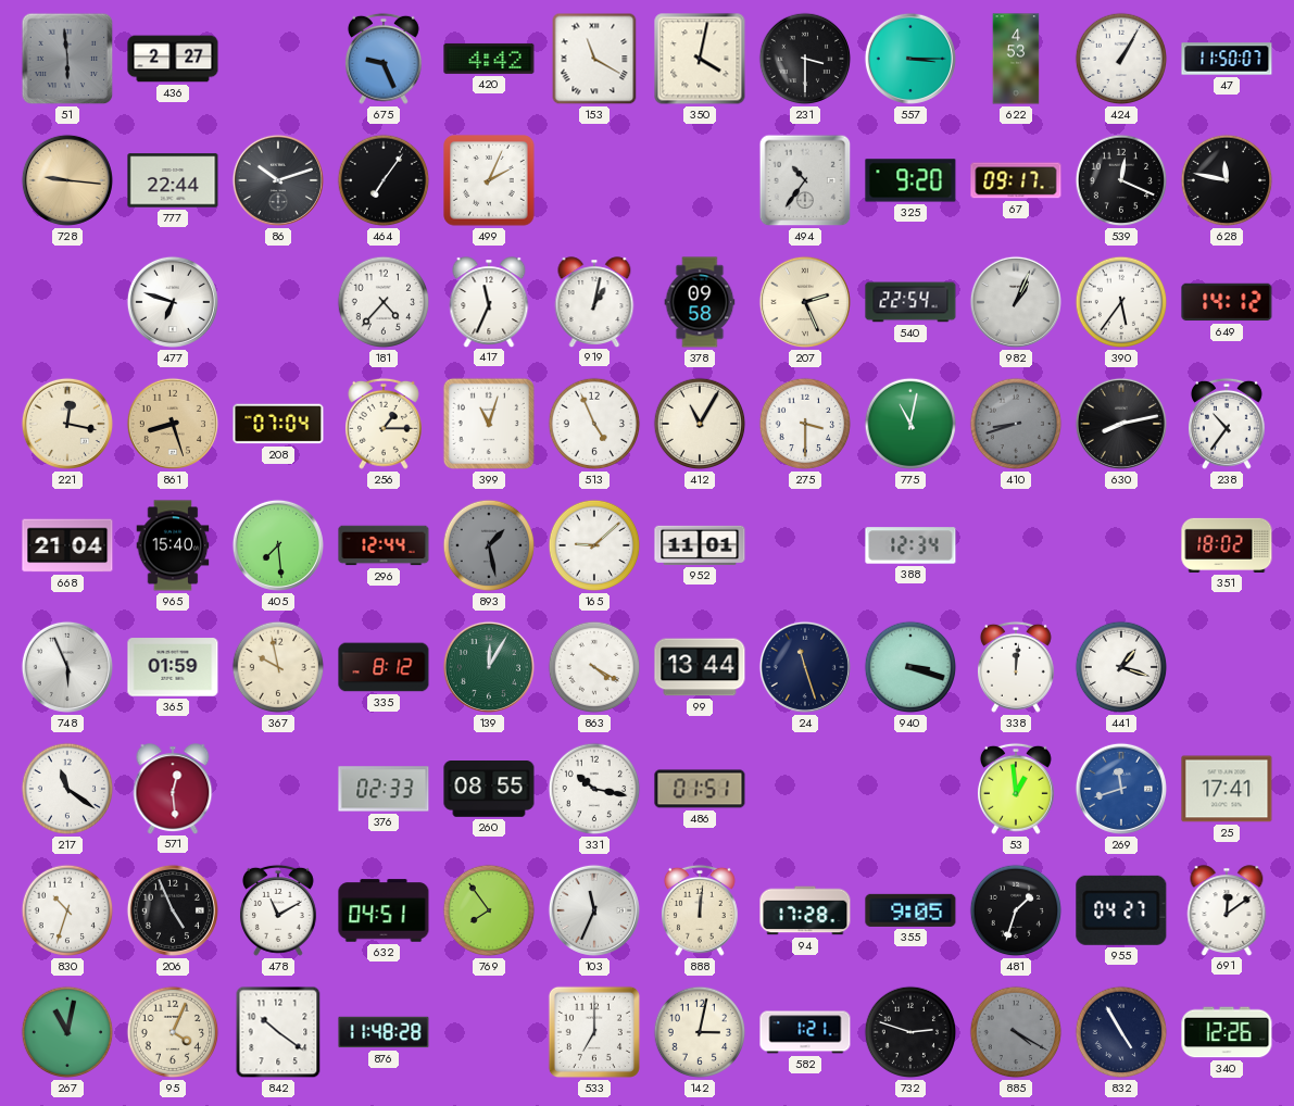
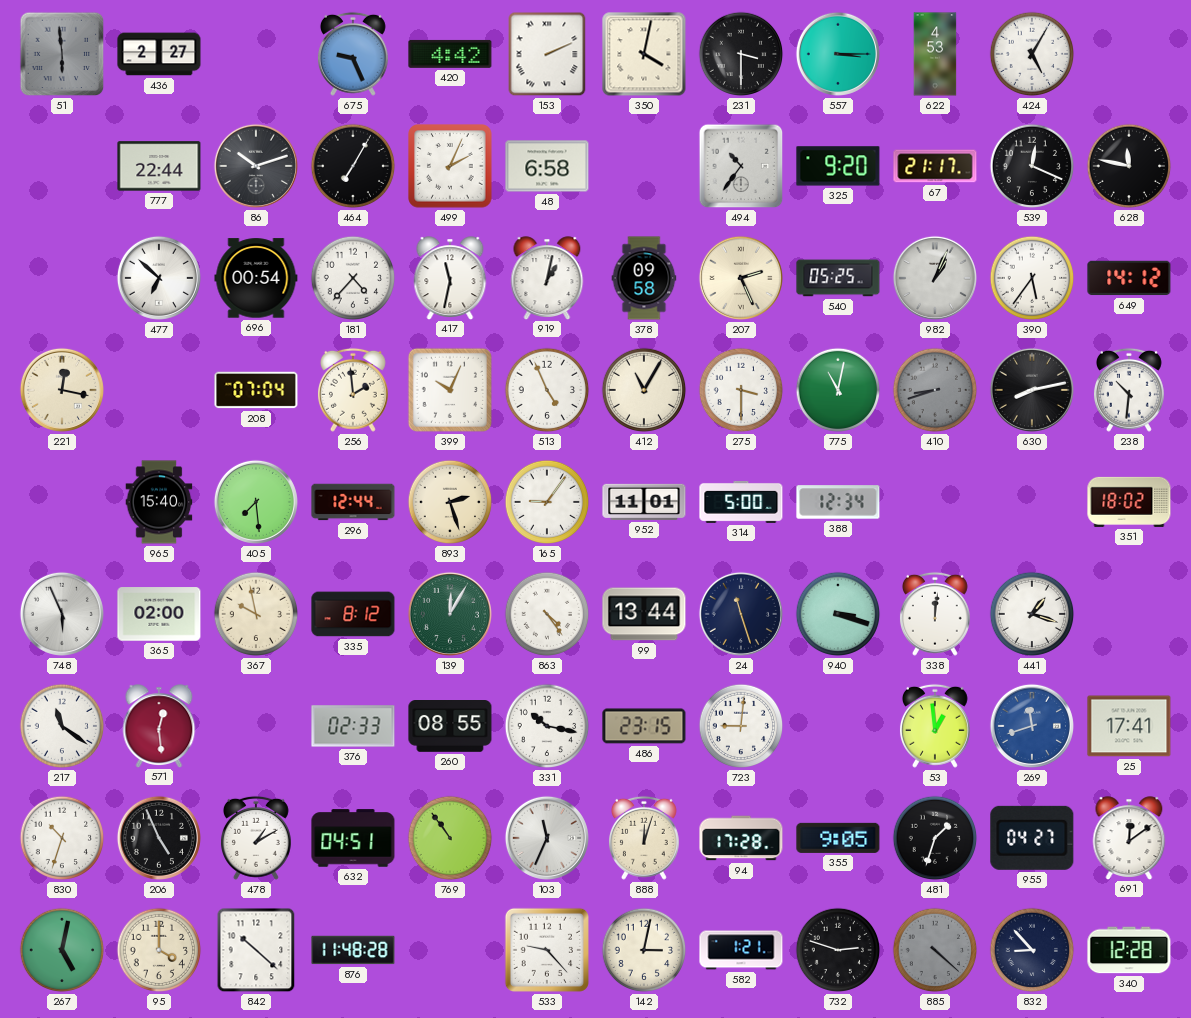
153: 11:20 -> 2:11 (547, 54)
424: 1:05 -> 5:05 (1032, 54)
47: 11:50 -> none (1227, 59)
728: 9:16 -> none (67, 180)
464: 7:06 -> 7:05 (353, 166)
48: none -> 6:58 (547, 166)
67: 09:17 -> 21:17 (935, 166)
477: 6:48 -> 6:52 (159, 278)
696: none -> 00:54 (256, 278)
417: 11:34 -> 11:32 (450, 278)
540: 22:54 -> 05:25 (838, 278)
861: 8:27 -> none (173, 424)
256: 1:15 -> 1:59 (353, 390)
399: 11:03 -> 10:04 (450, 390)
238: 10:36 -> 10:31 (1129, 390)
668: 21:04 -> none (67, 545)
893: 1:28 -> 2:27 (450, 502)
893 dial: grey -> cream (450, 502)
165: 9:08 -> 9:06 (547, 502)
314: none -> 5:00 (741, 502)
365: 01:59 -> 02:00 (159, 614)
863: 4:20 -> 4:24 (547, 614)
486: 01:51 -> 23:15 (644, 726)
723: none -> 9:01 (741, 726)
478: 11:10 -> 1:10 (256, 838)
769: 7:54 -> 10:54 (450, 838)
888: 12:01 -> 12:03 (644, 838)
267: 11:02 -> 5:02 (62, 950)
95: 4:04 -> 4:00 (159, 950)
842: 10:21 -> 10:22 (256, 950)
533: 7:00 -> 9:23 (547, 950)
885: 4:20 -> 4:22 (935, 950)
832: 4:55 -> 8:53 (1032, 950)
340: 12:26 -> 12:28 (1129, 950)
